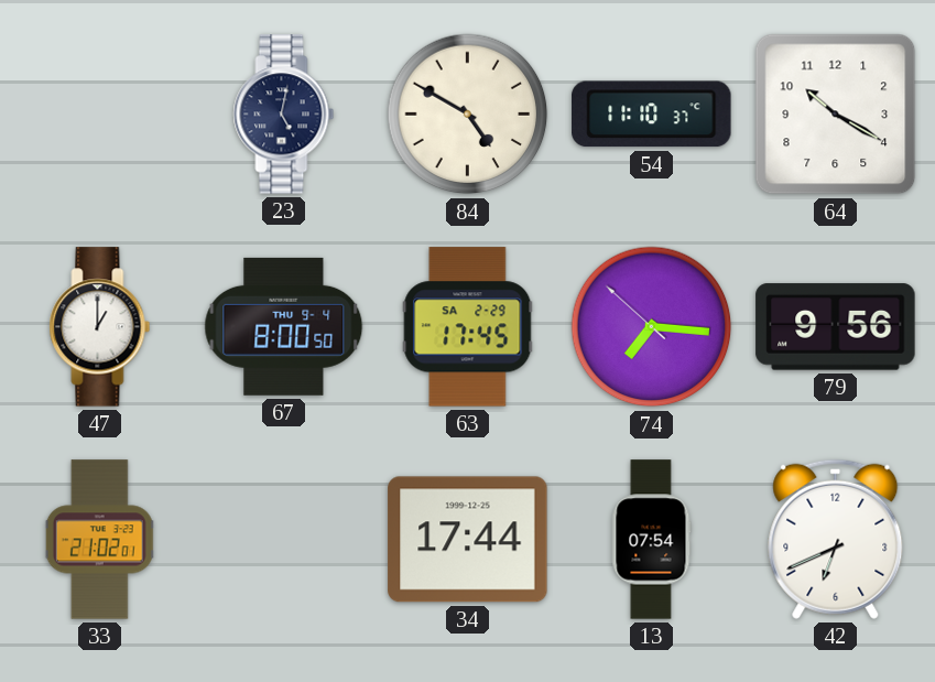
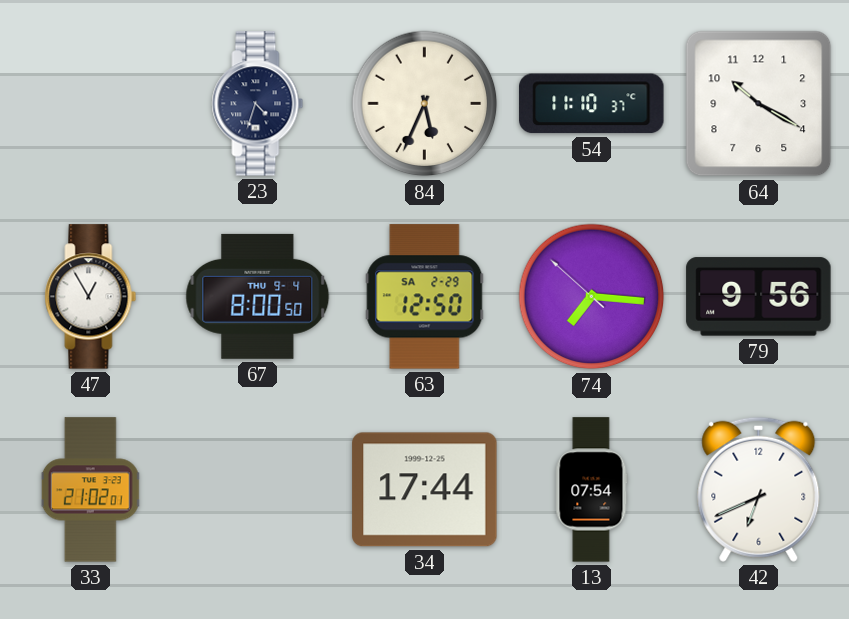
23: 5:02 -> 4:33 (258, 104)
84: 4:50 -> 5:34 (425, 104)
47: 1:00 -> 12:55 (91, 297)
63: 17:45 -> 12:50 (425, 297)
